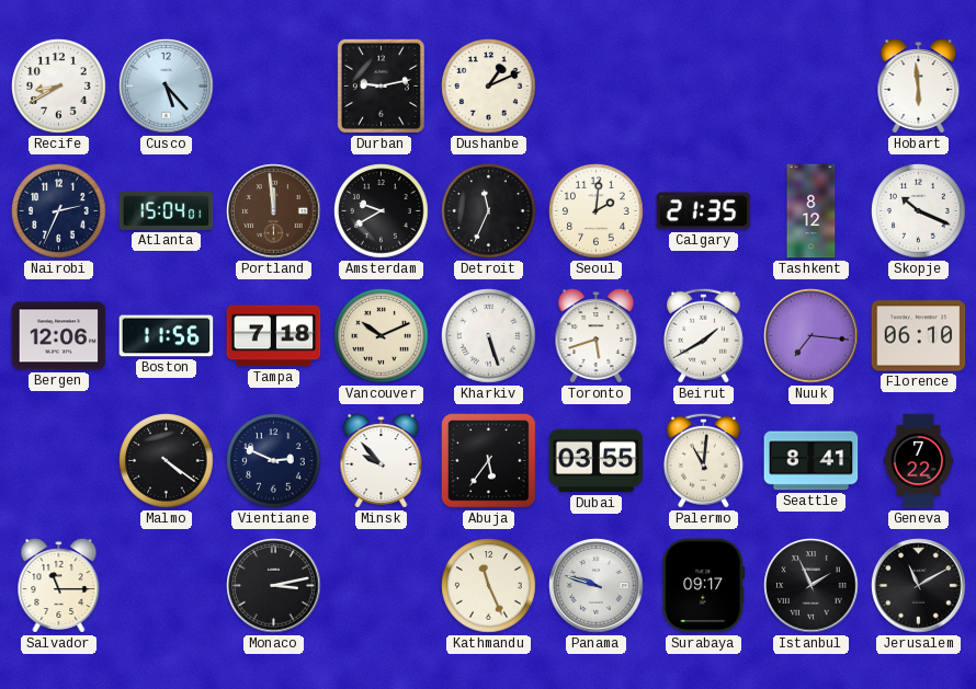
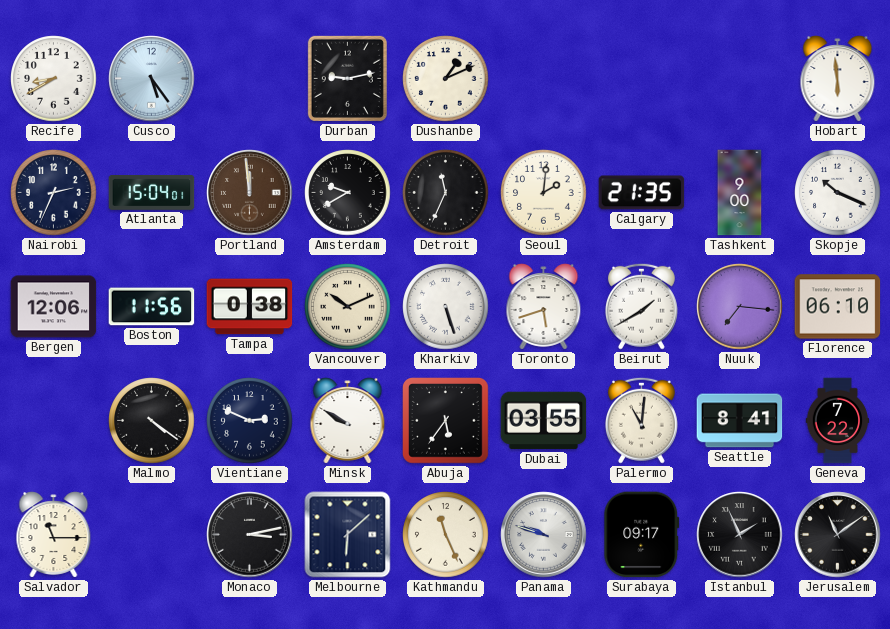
Cusco: 5:23 -> 5:24 (152, 79)
Tashkent: 8:12 -> 9:00 (740, 193)
Tampa: 7:18 -> 0:38 (250, 307)
Minsk: 9:53 -> 9:50 (348, 421)
Melbourne: none -> 6:08 (348, 535)
Jerusalem: 11:10 -> 11:09 (838, 535)
